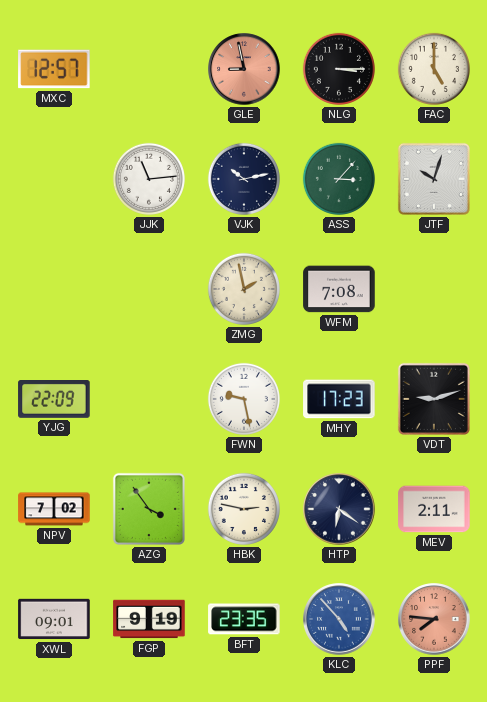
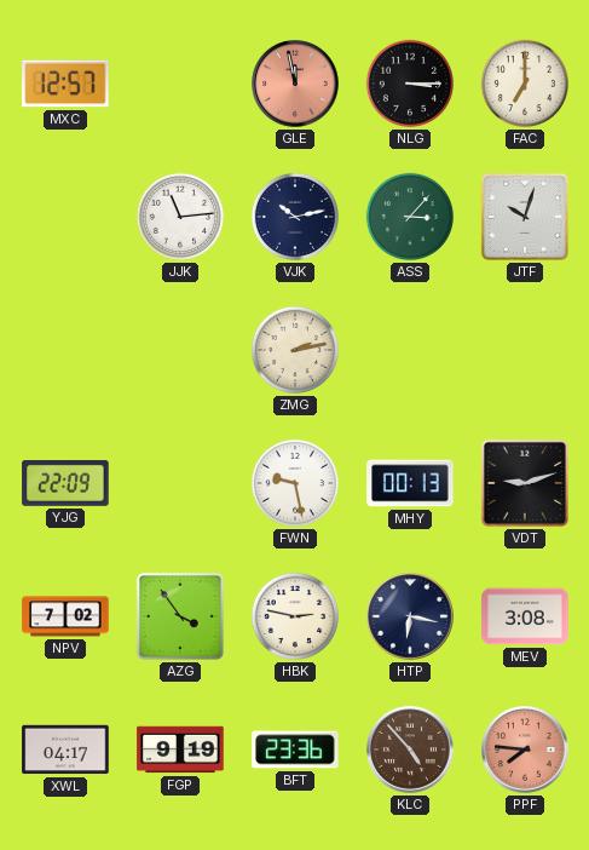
GLE: 8:58 -> 11:58 (295, 84)
FAC: 5:00 -> 7:00 (525, 84)
ZMG: 1:58 -> 2:13 (295, 350)
WFM: 7:08 -> none (339, 289)
MHY: 17:23 -> 00:13 (410, 483)
HTP: 6:21 -> 6:17 (410, 616)
MEV: 2:11 -> 3:08 (525, 616)
XWL: 09:01 -> 04:17 (65, 750)
BFT: 23:35 -> 23:36 (295, 750)
KLC dial: blue -> brown (410, 750)
